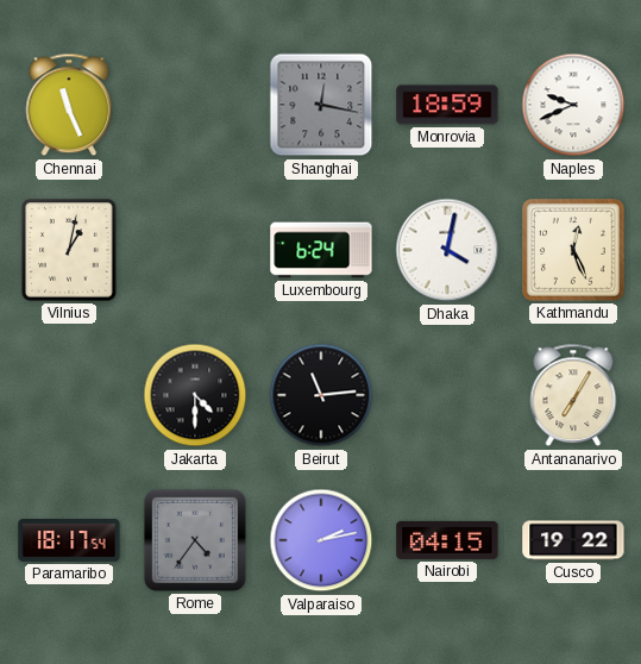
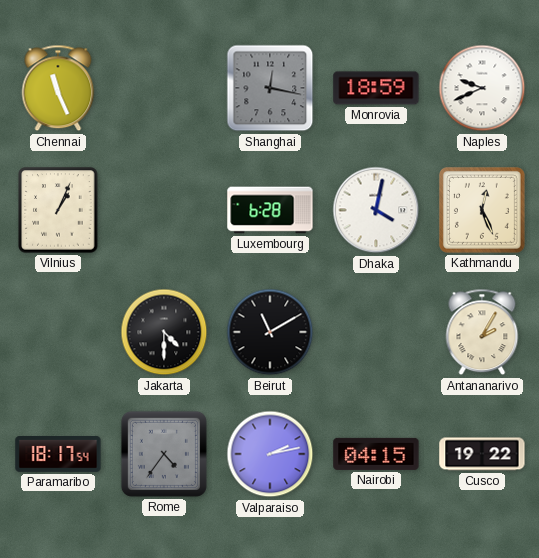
Vilnius: 1:02 -> 1:04 (58, 210)
Luxembourg: 6:24 -> 6:28 (270, 210)
Beirut: 11:14 -> 11:10 (270, 332)
Antananarivo: 7:05 -> 2:05 (482, 332)
